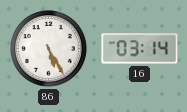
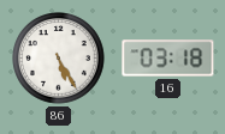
16: 03:14 -> 03:18 (168, 59)
